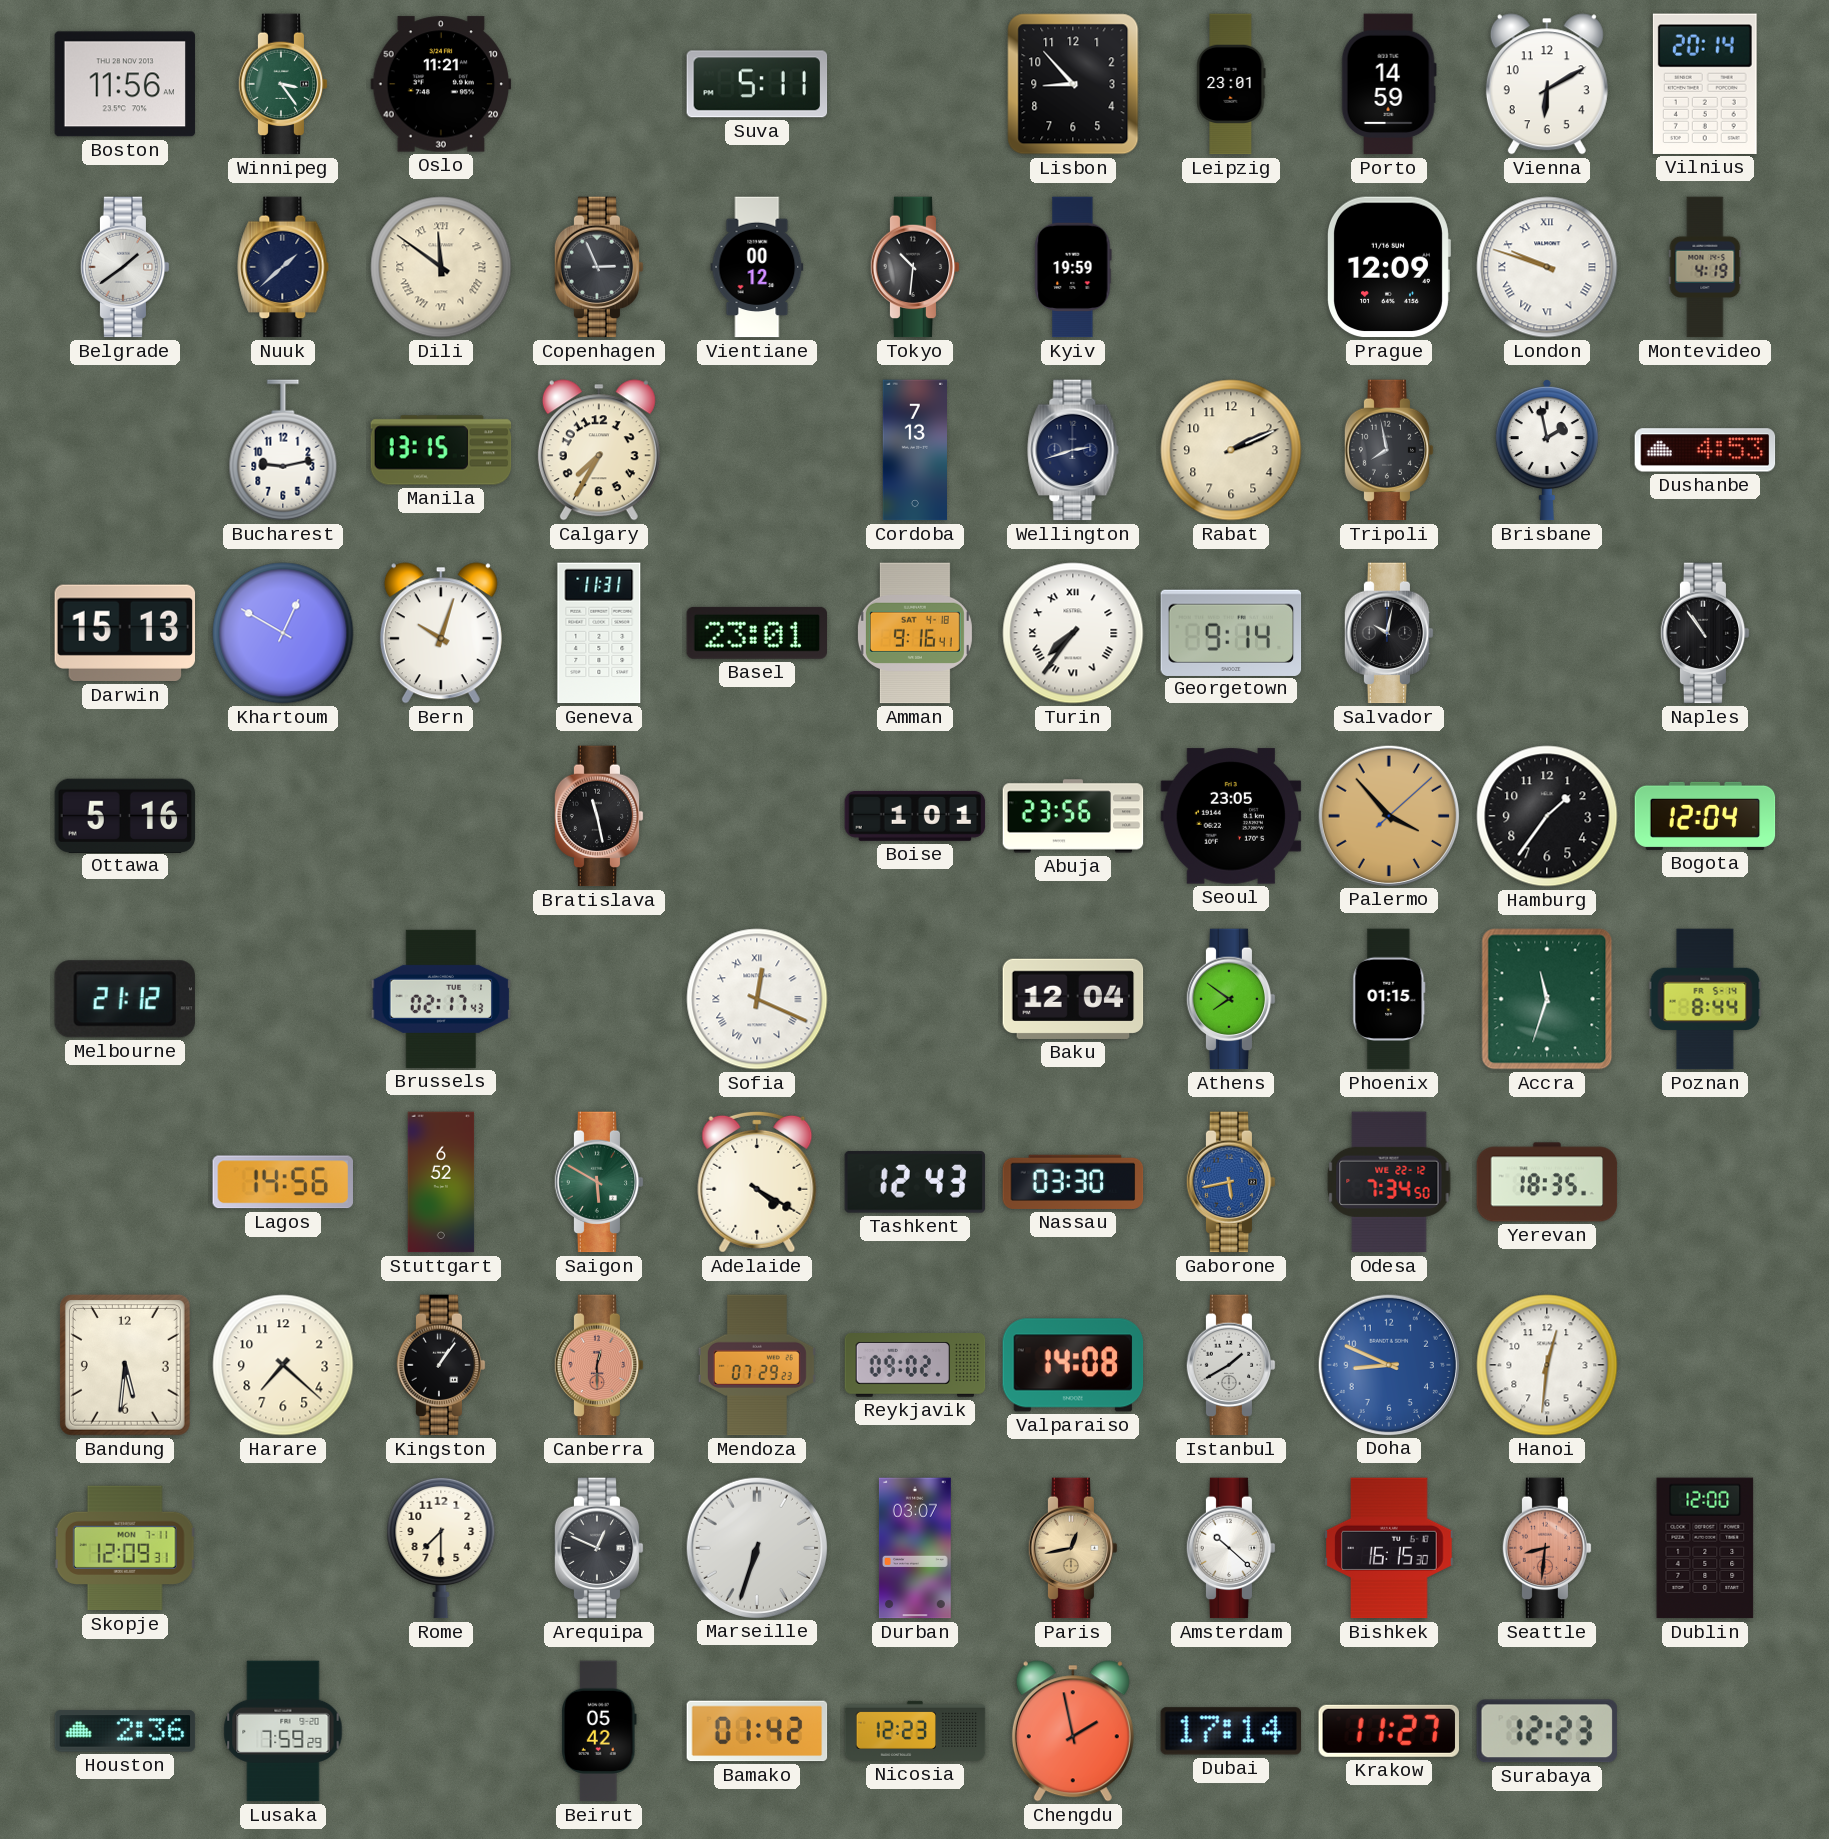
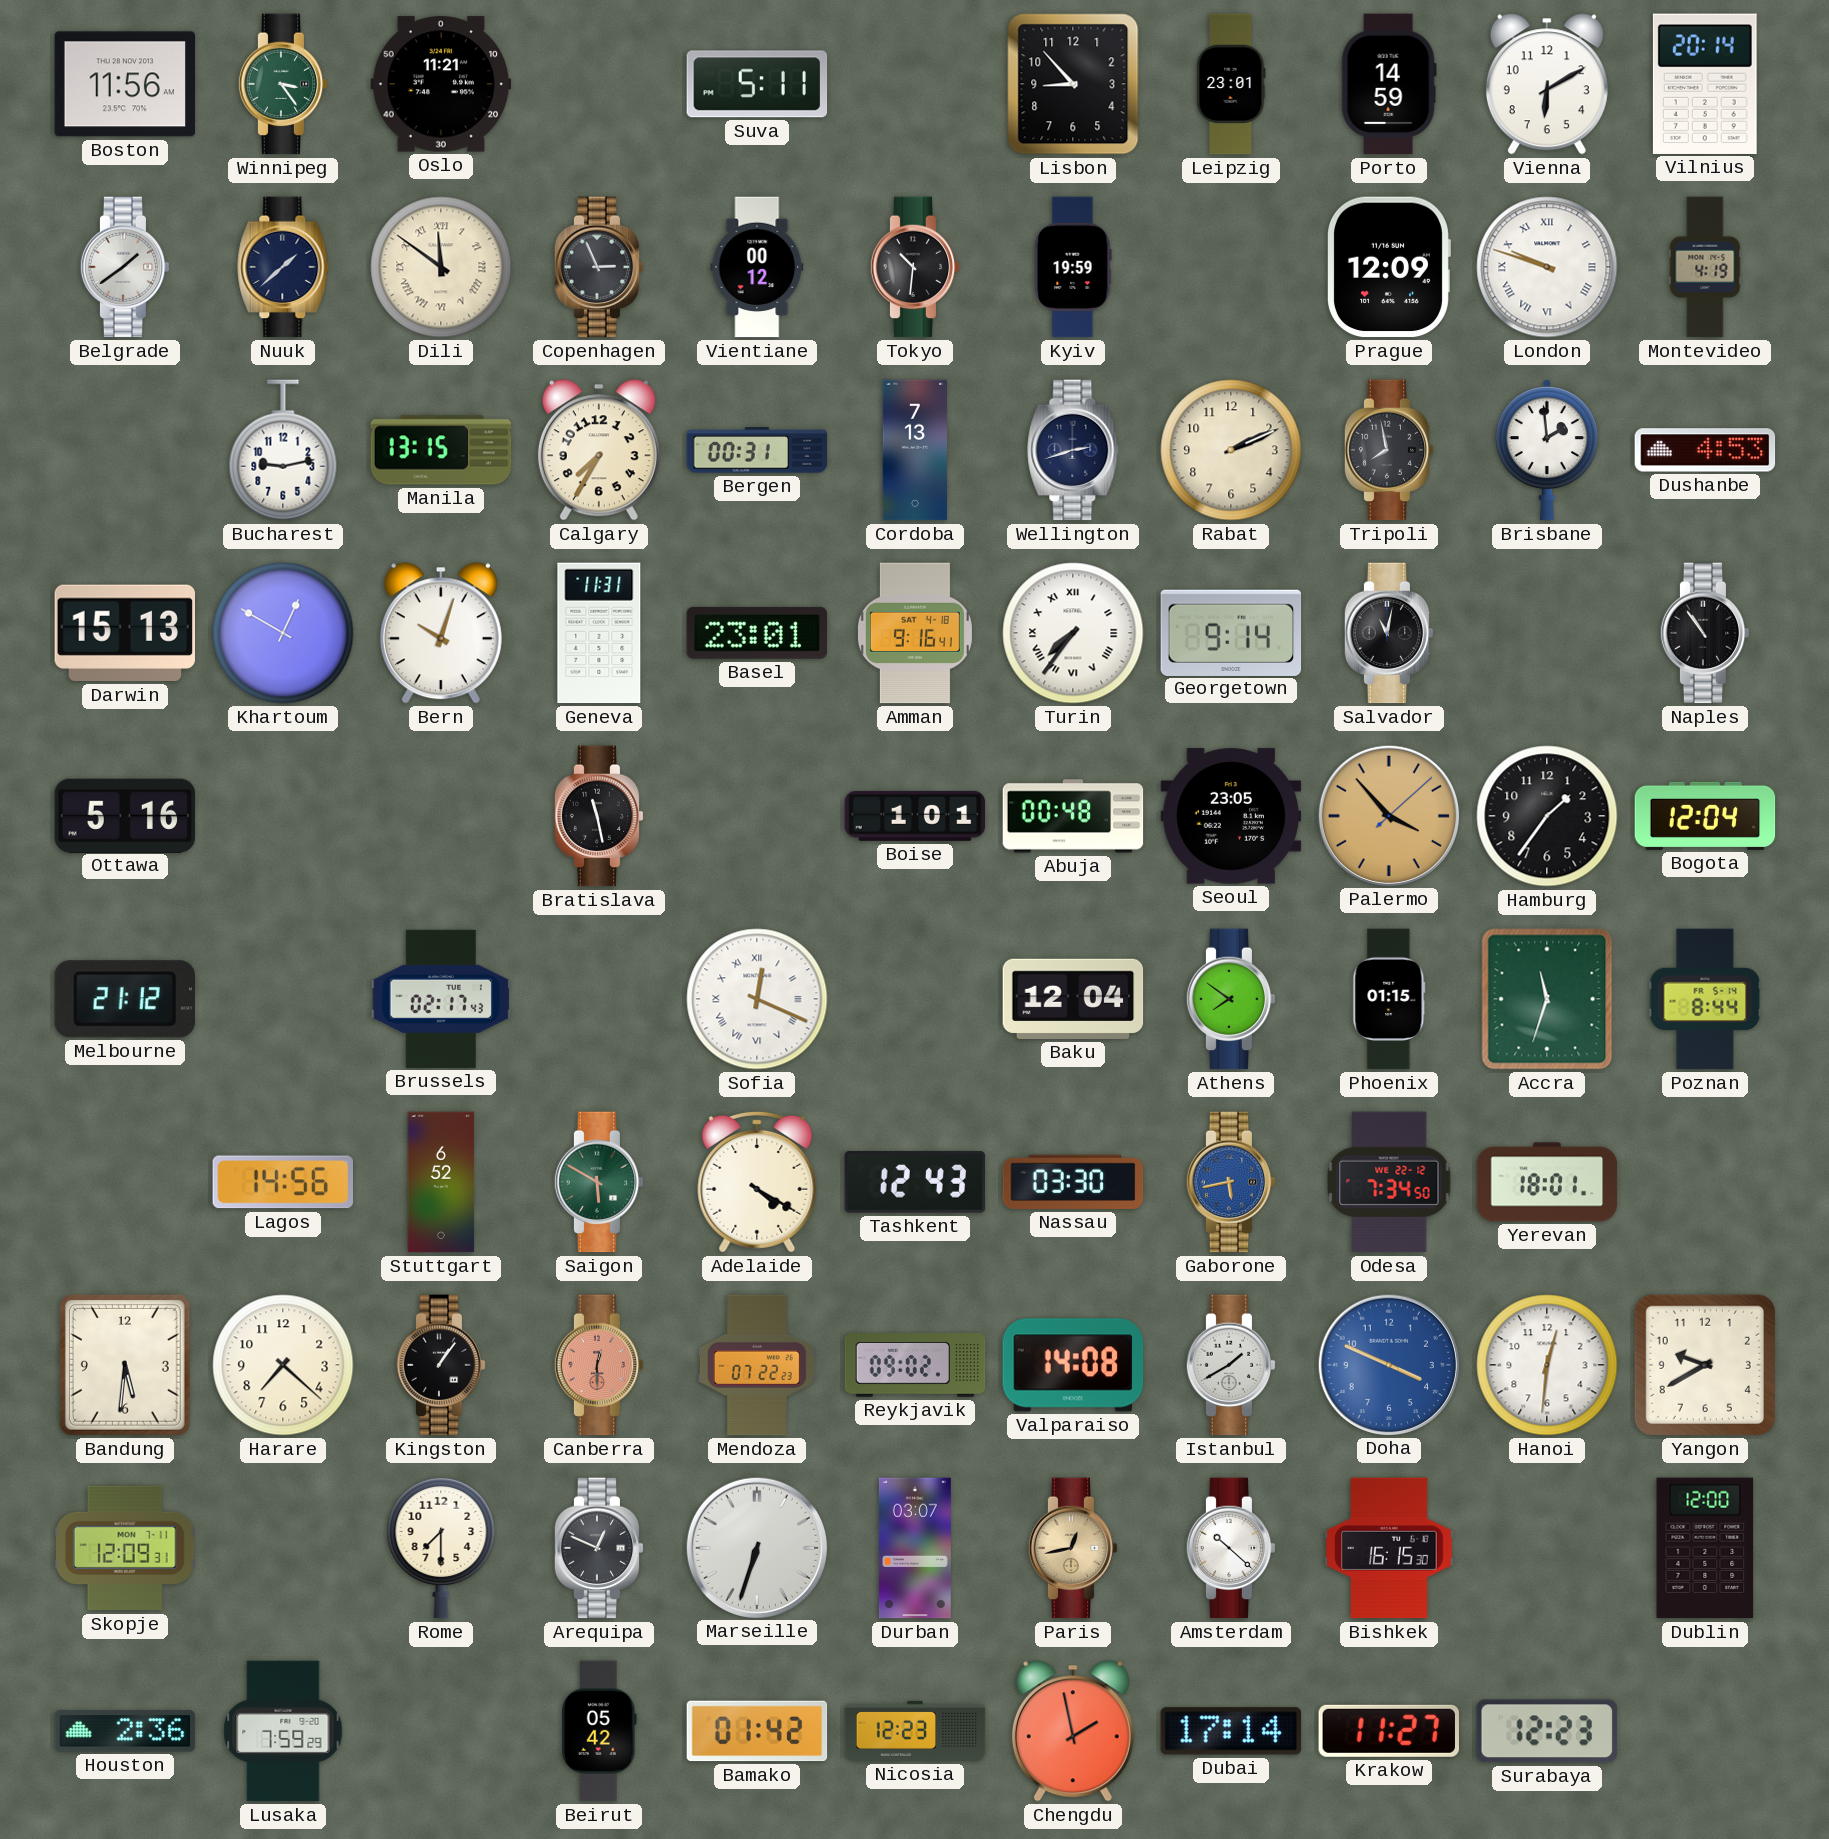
Bergen: none -> 00:31 (757, 450)
Brisbane: 1:58 -> 1:59 (1547, 451)
Salvador: 10:02 -> 11:02 (1389, 633)
Abuja: 23:56 -> 00:48 (1073, 816)
Yerevan: 18:35 -> 18:01 (1547, 1182)
Mendoza: 07:29 -> 07:22 (757, 1365)
Doha: 8:49 -> 3:49 (1388, 1364)
Yangon: none -> 9:40 (1705, 1365)
Seattle: 8:31 -> none (1547, 1548)
